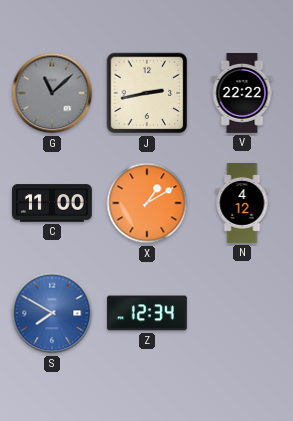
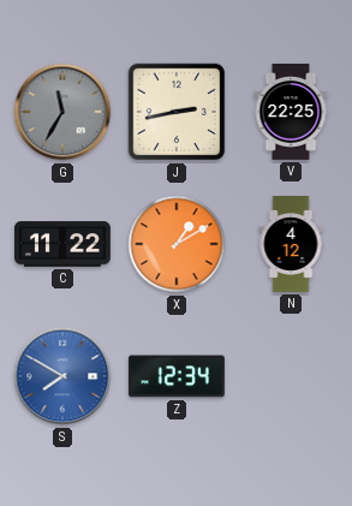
G: 11:08 -> 11:35 (62, 112)
V: 22:22 -> 22:25 (291, 113)
C: 11:00 -> 11:22 (64, 244)
